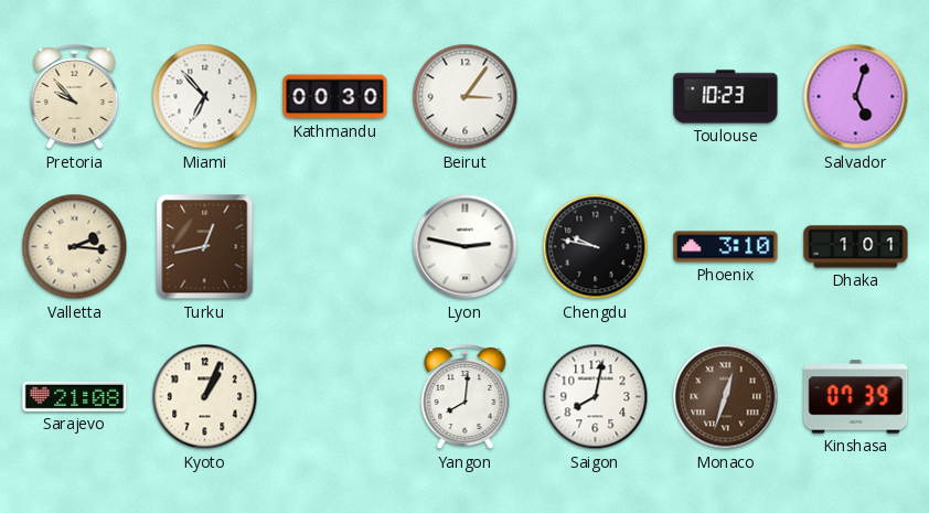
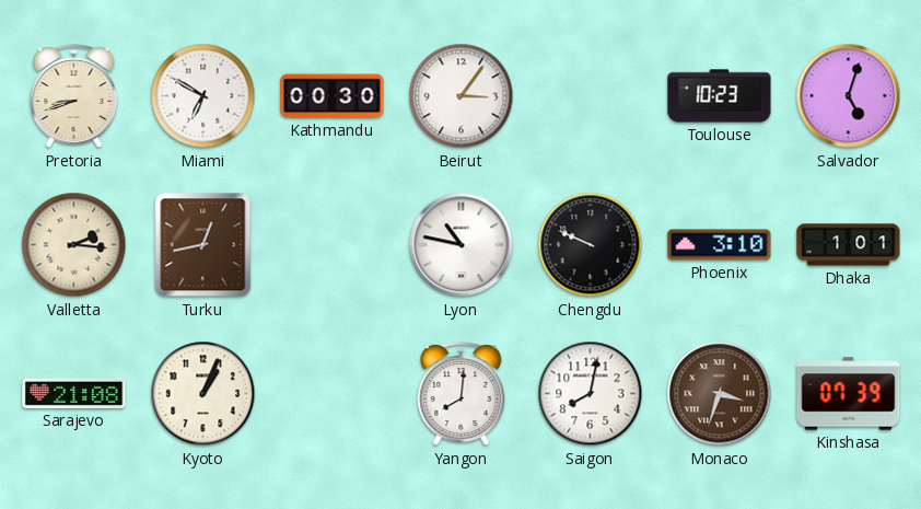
Pretoria: 9:53 -> 8:42 (74, 96)
Miami: 6:53 -> 6:50 (203, 96)
Lyon: 2:47 -> 10:47 (462, 245)
Chengdu: 9:47 -> 9:49 (591, 245)
Monaco: 12:33 -> 3:33 (720, 394)
